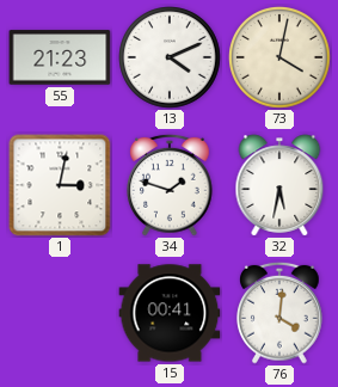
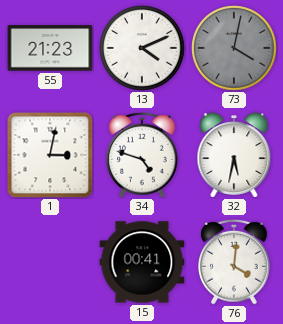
73 dial: cream -> grey (235, 49)
34: 1:48 -> 4:48 (143, 155)
